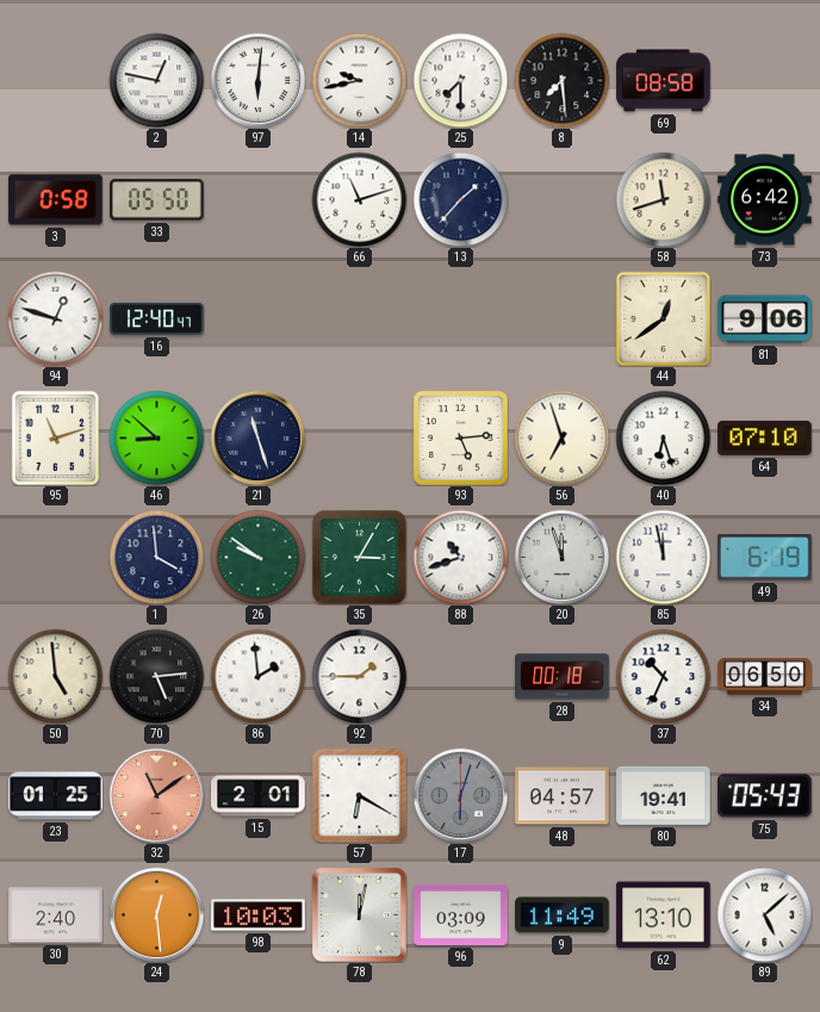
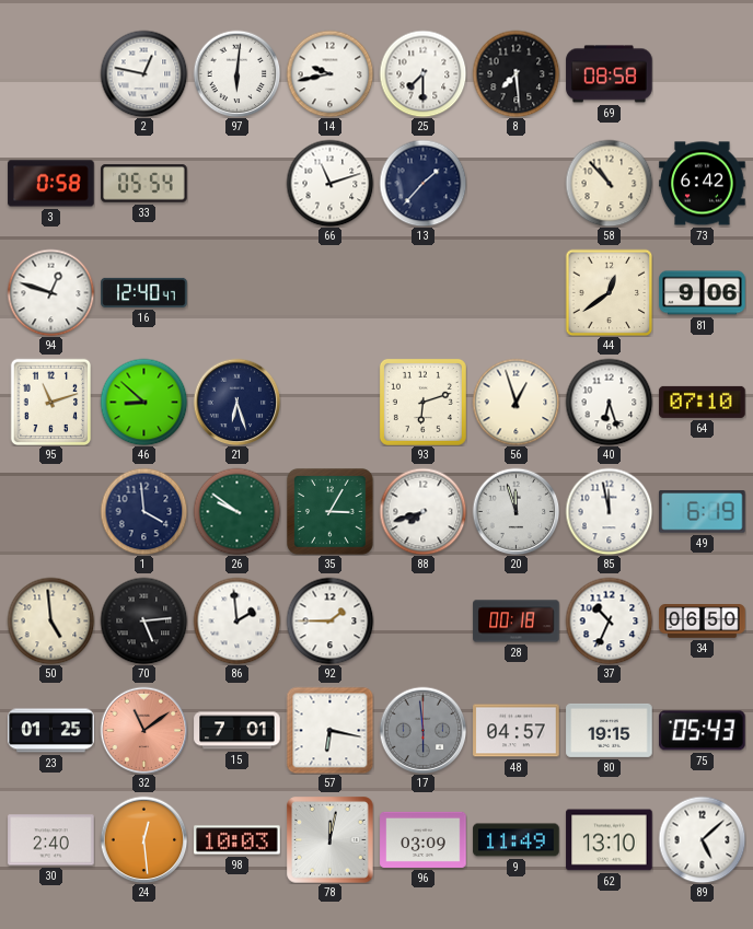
33: 05:50 -> 05:54 (144, 184)
58: 11:42 -> 10:53 (609, 183)
21: 11:27 -> 6:27 (236, 402)
93: 5:14 -> 6:12 (422, 402)
56: 6:57 -> 12:57 (515, 402)
88: 10:42 -> 7:42 (422, 511)
15: 2:01 -> 7:01 (238, 731)
57: 6:20 -> 6:17 (329, 730)
17: 6:03 -> 5:59 (422, 730)
80: 19:41 -> 19:15 (610, 730)
